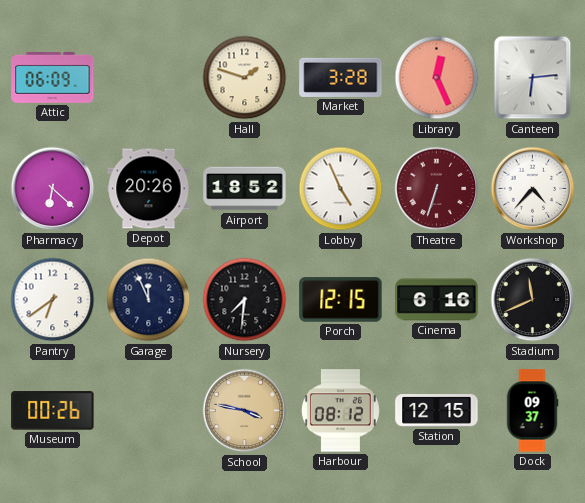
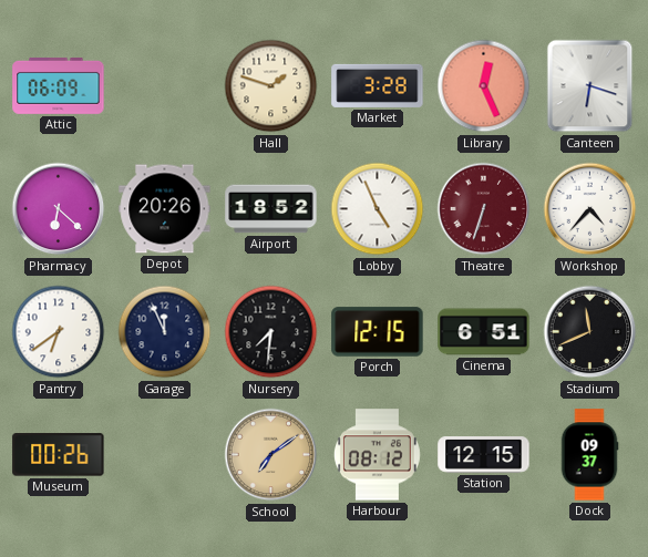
Canteen: 6:14 -> 6:18 (590, 86)
Cinema: 6:16 -> 6:51 (484, 332)
School: 3:47 -> 7:09 (271, 455)
